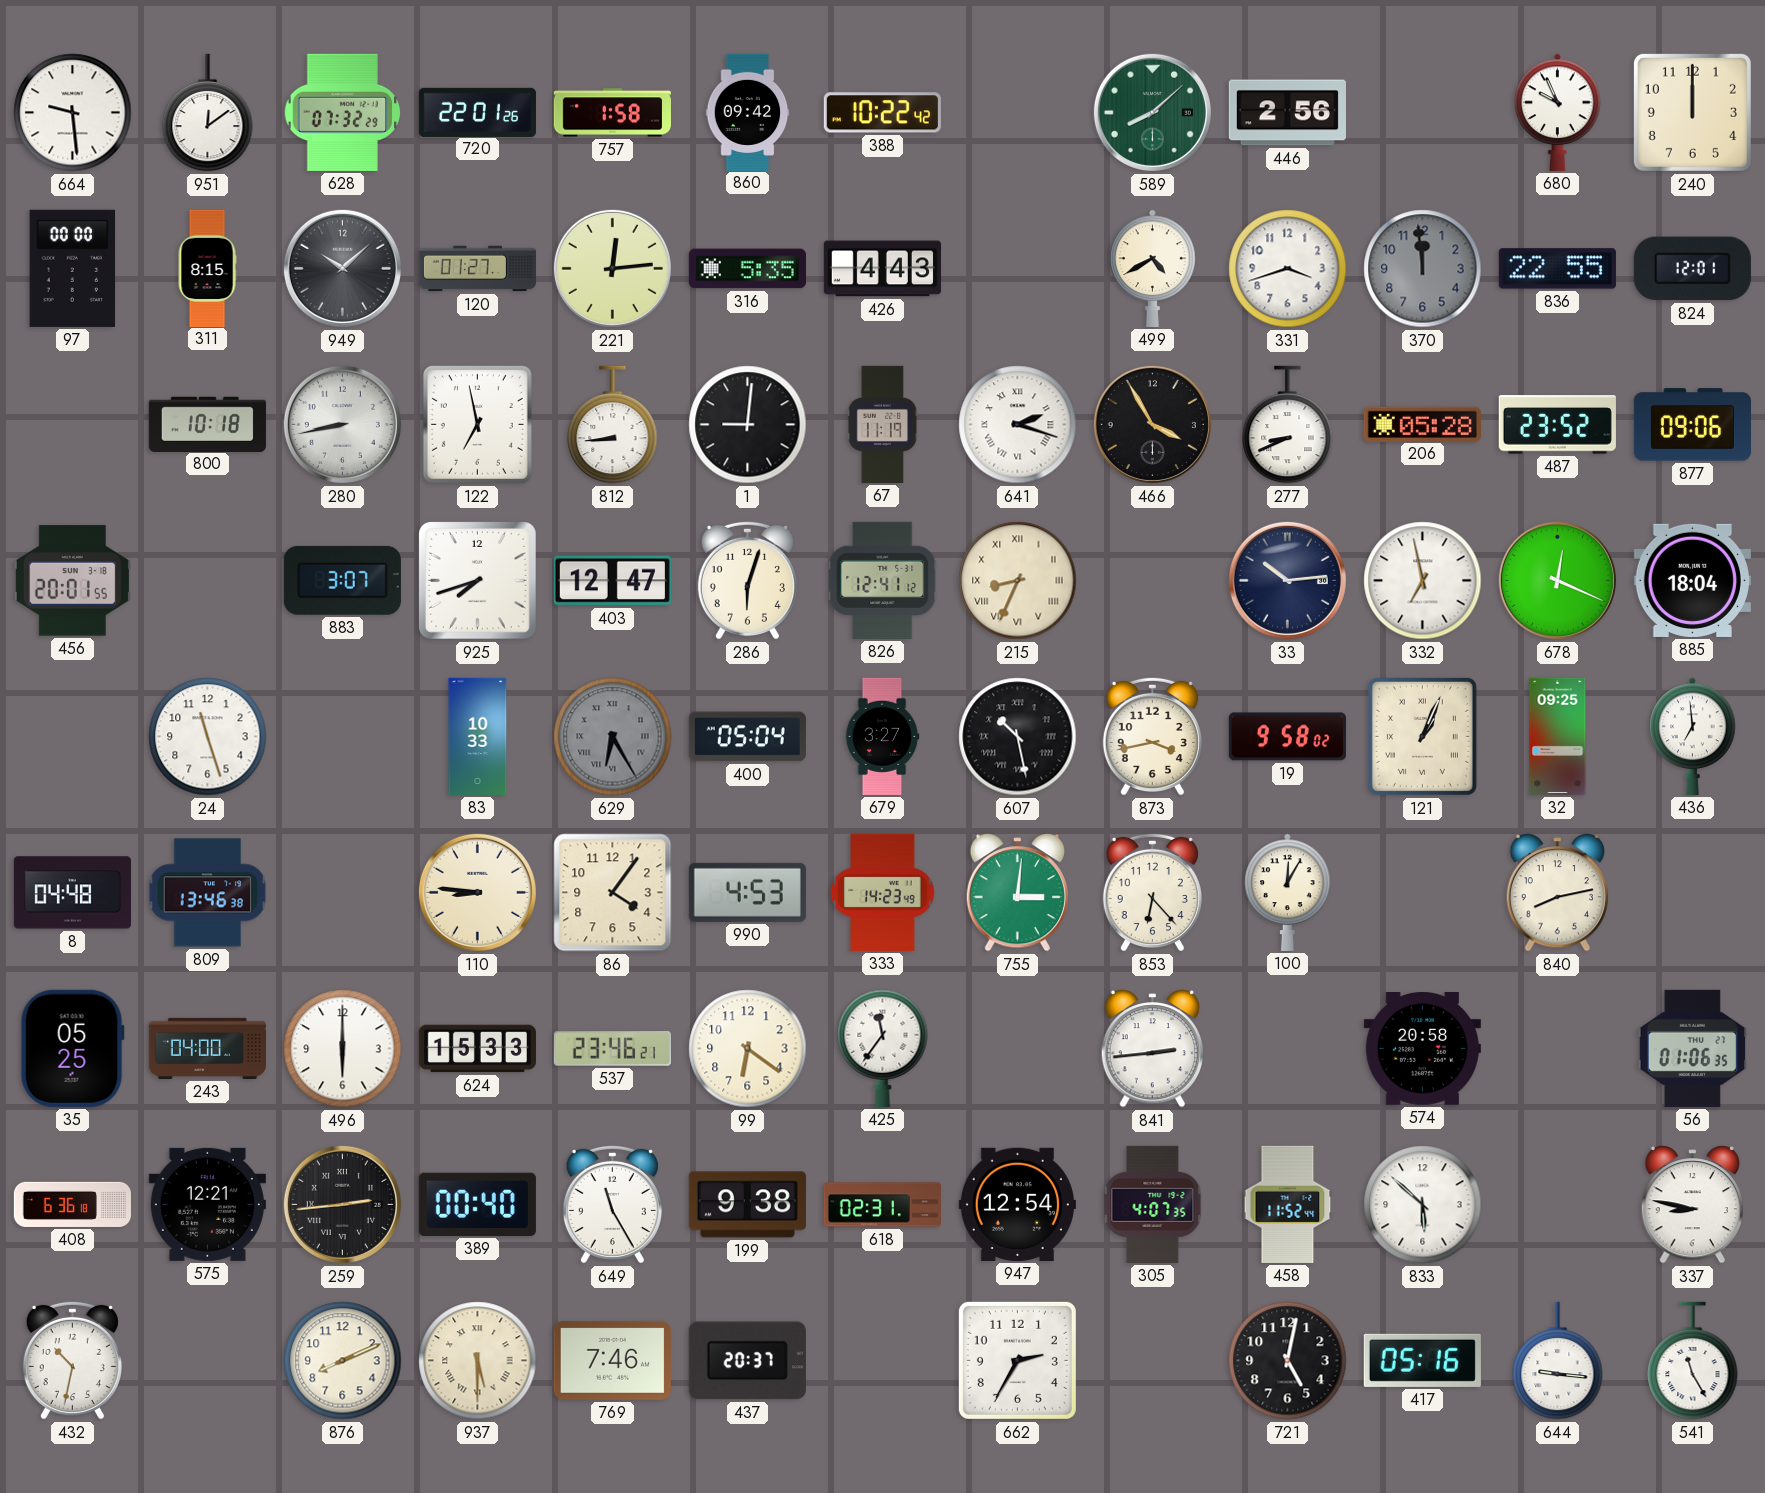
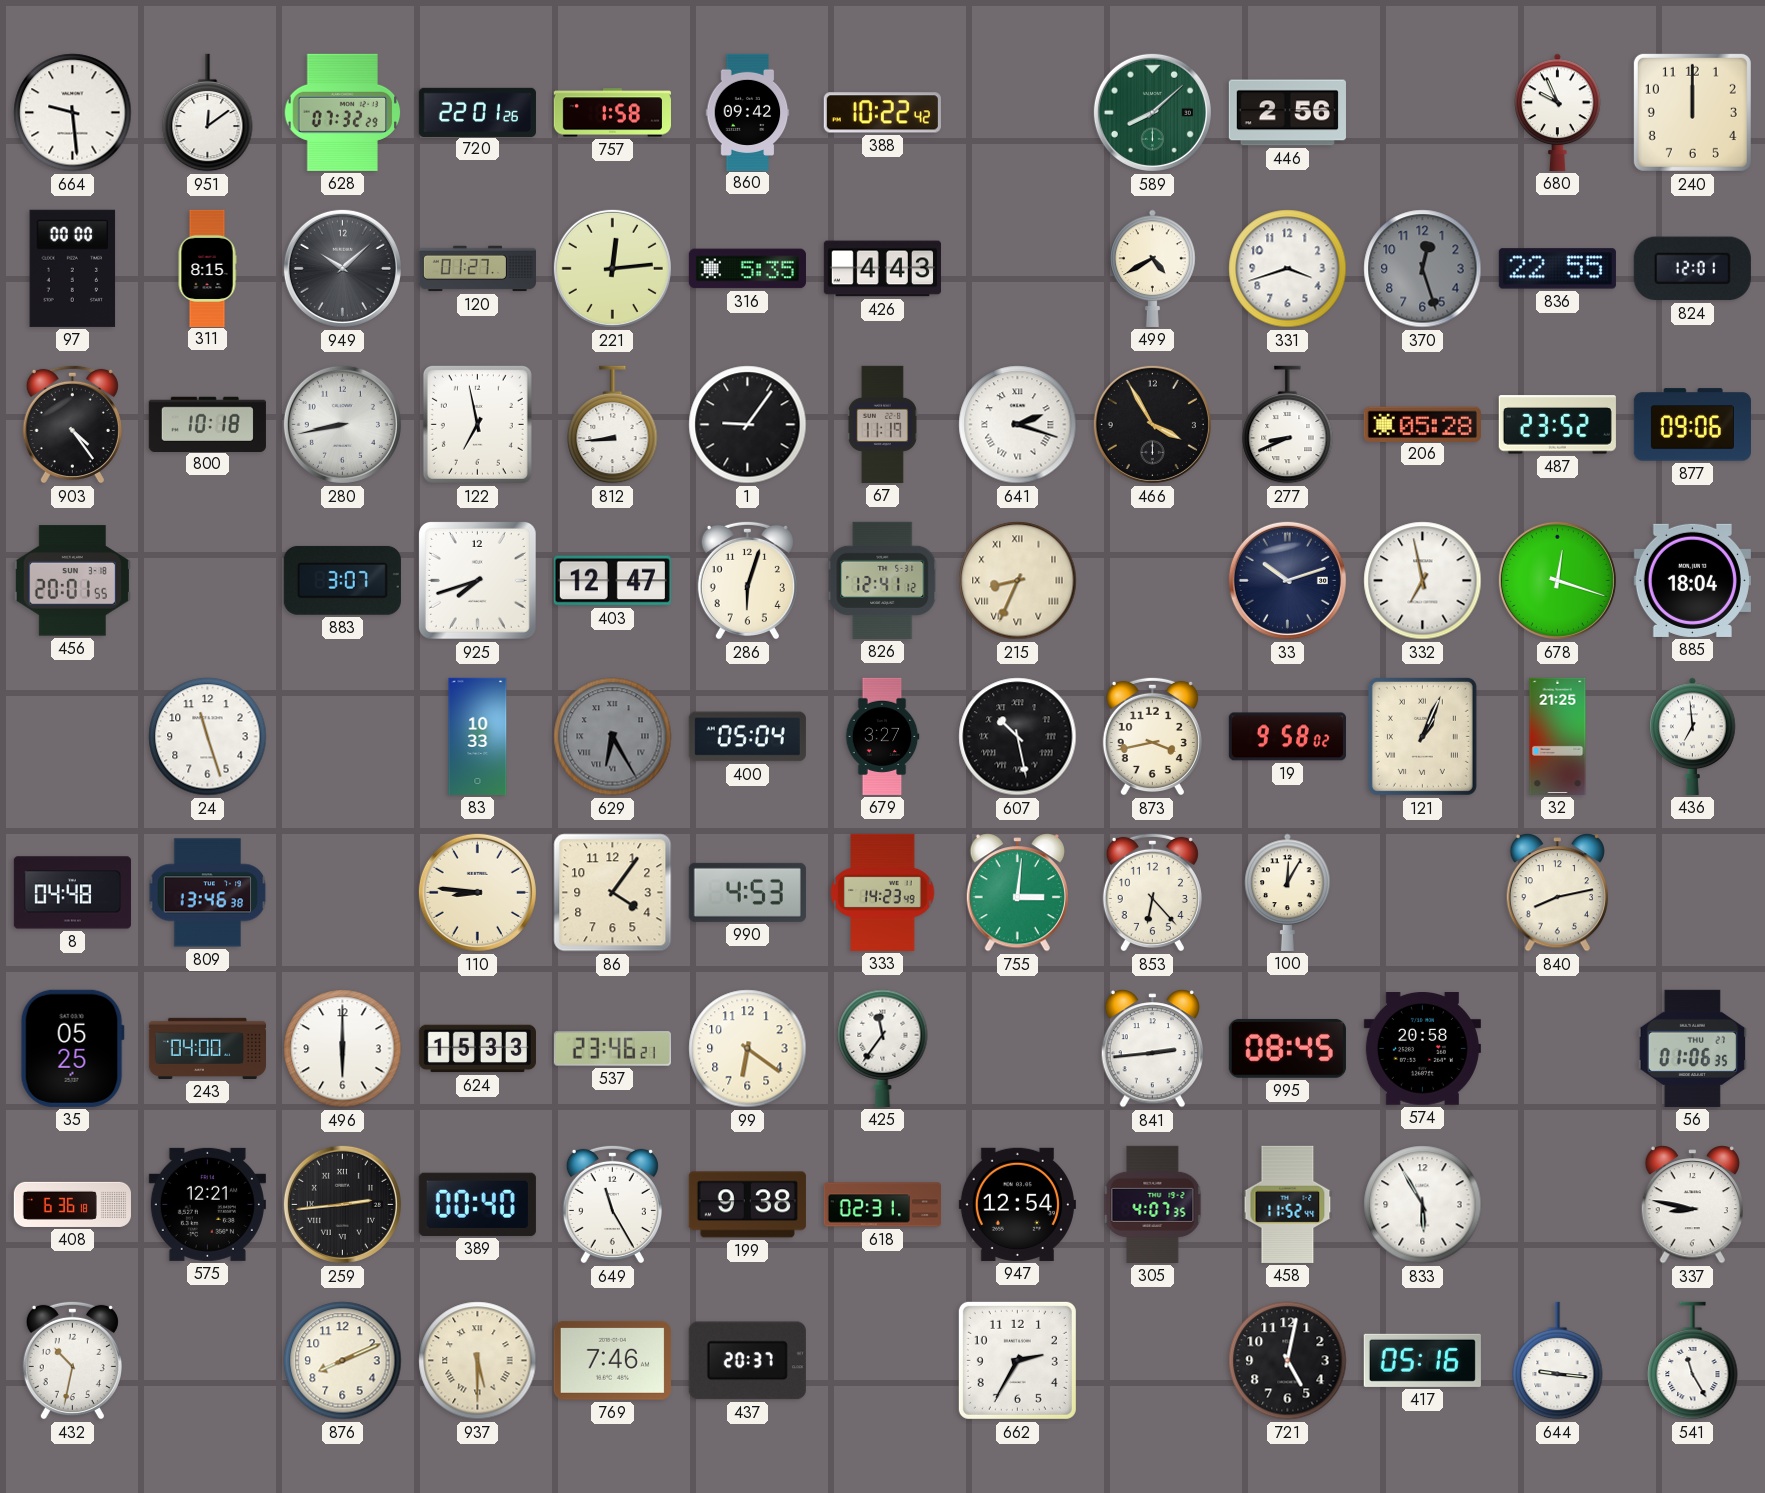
370: 11:59 -> 12:27 (1423, 269)
903: none -> 4:24 (72, 424)
1: 9:01 -> 9:06 (748, 425)
33: 10:14 -> 10:12 (1287, 580)
678: 12:19 -> 12:18 (1557, 580)
32: 09:25 -> 21:25 (1558, 736)
995: none -> 08:45 (1287, 1049)
833: 5:52 -> 5:55 (1423, 1205)
